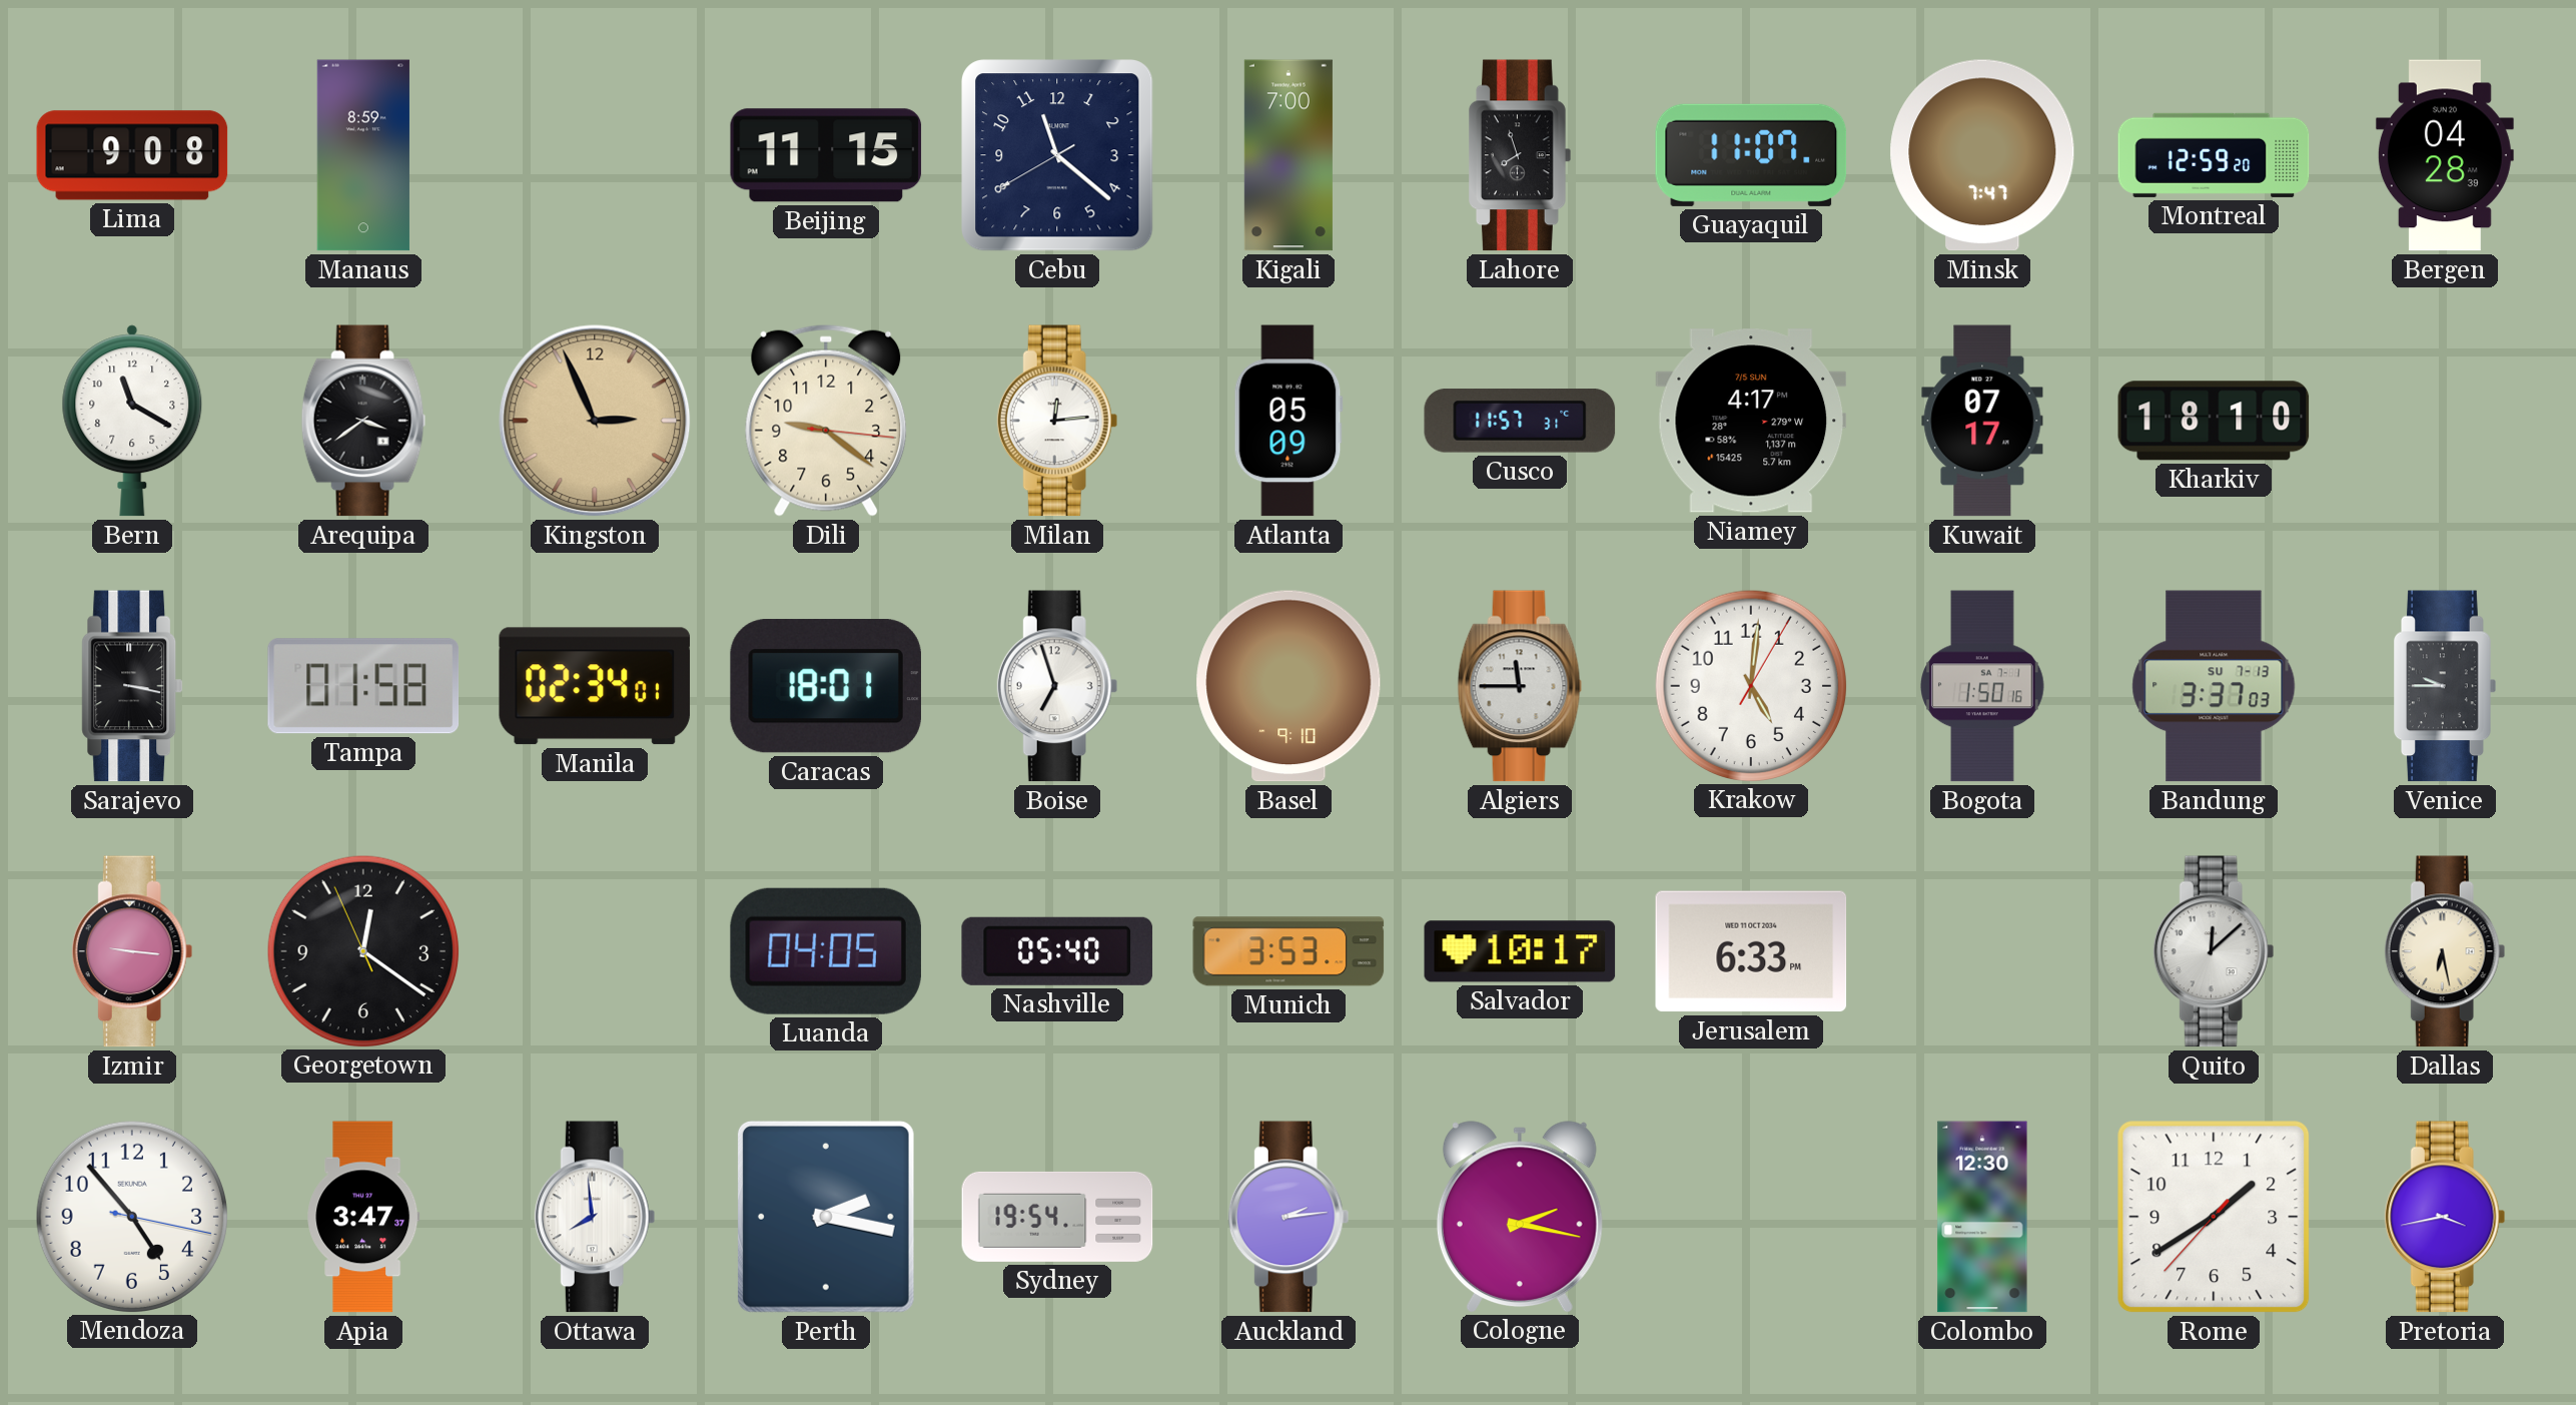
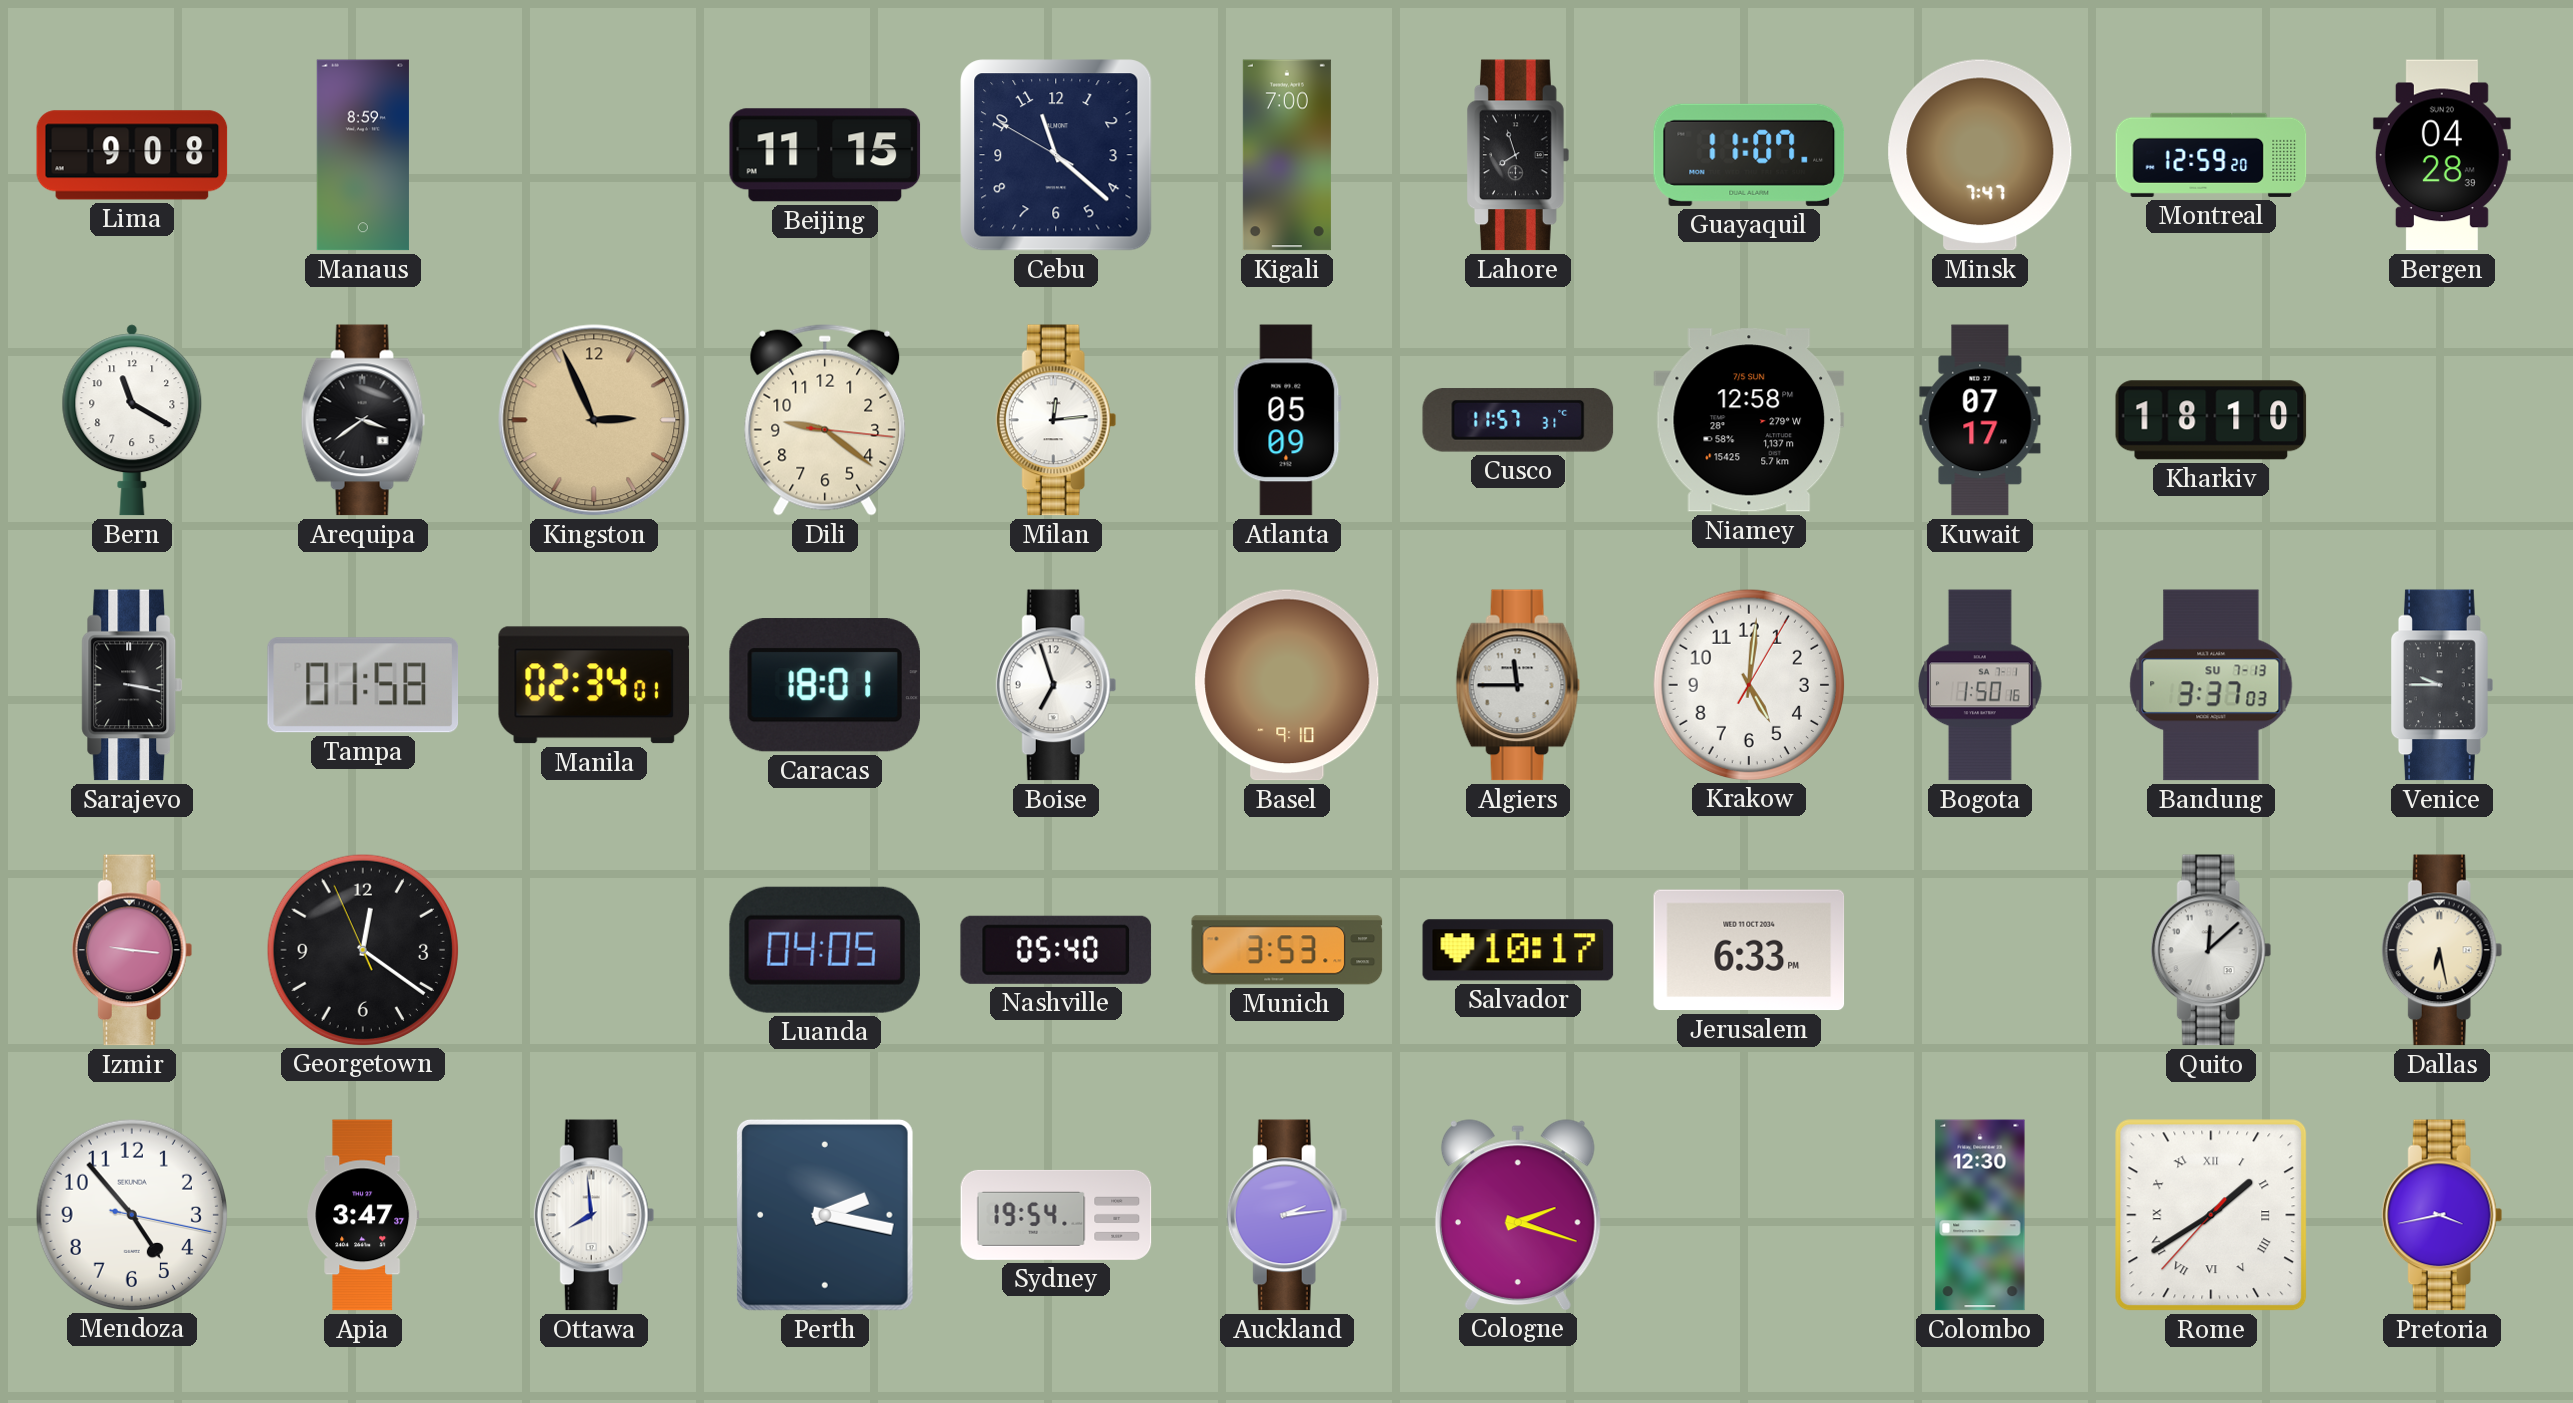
Cebu: 11:21:40 -> 11:21:50 (1056, 155)
Niamey: 4:17 -> 12:58 (1749, 420)
Cologne: 2:17 -> 2:18 (1518, 1215)
Rome numerals: Arabic -> Roman (2211, 1215)
